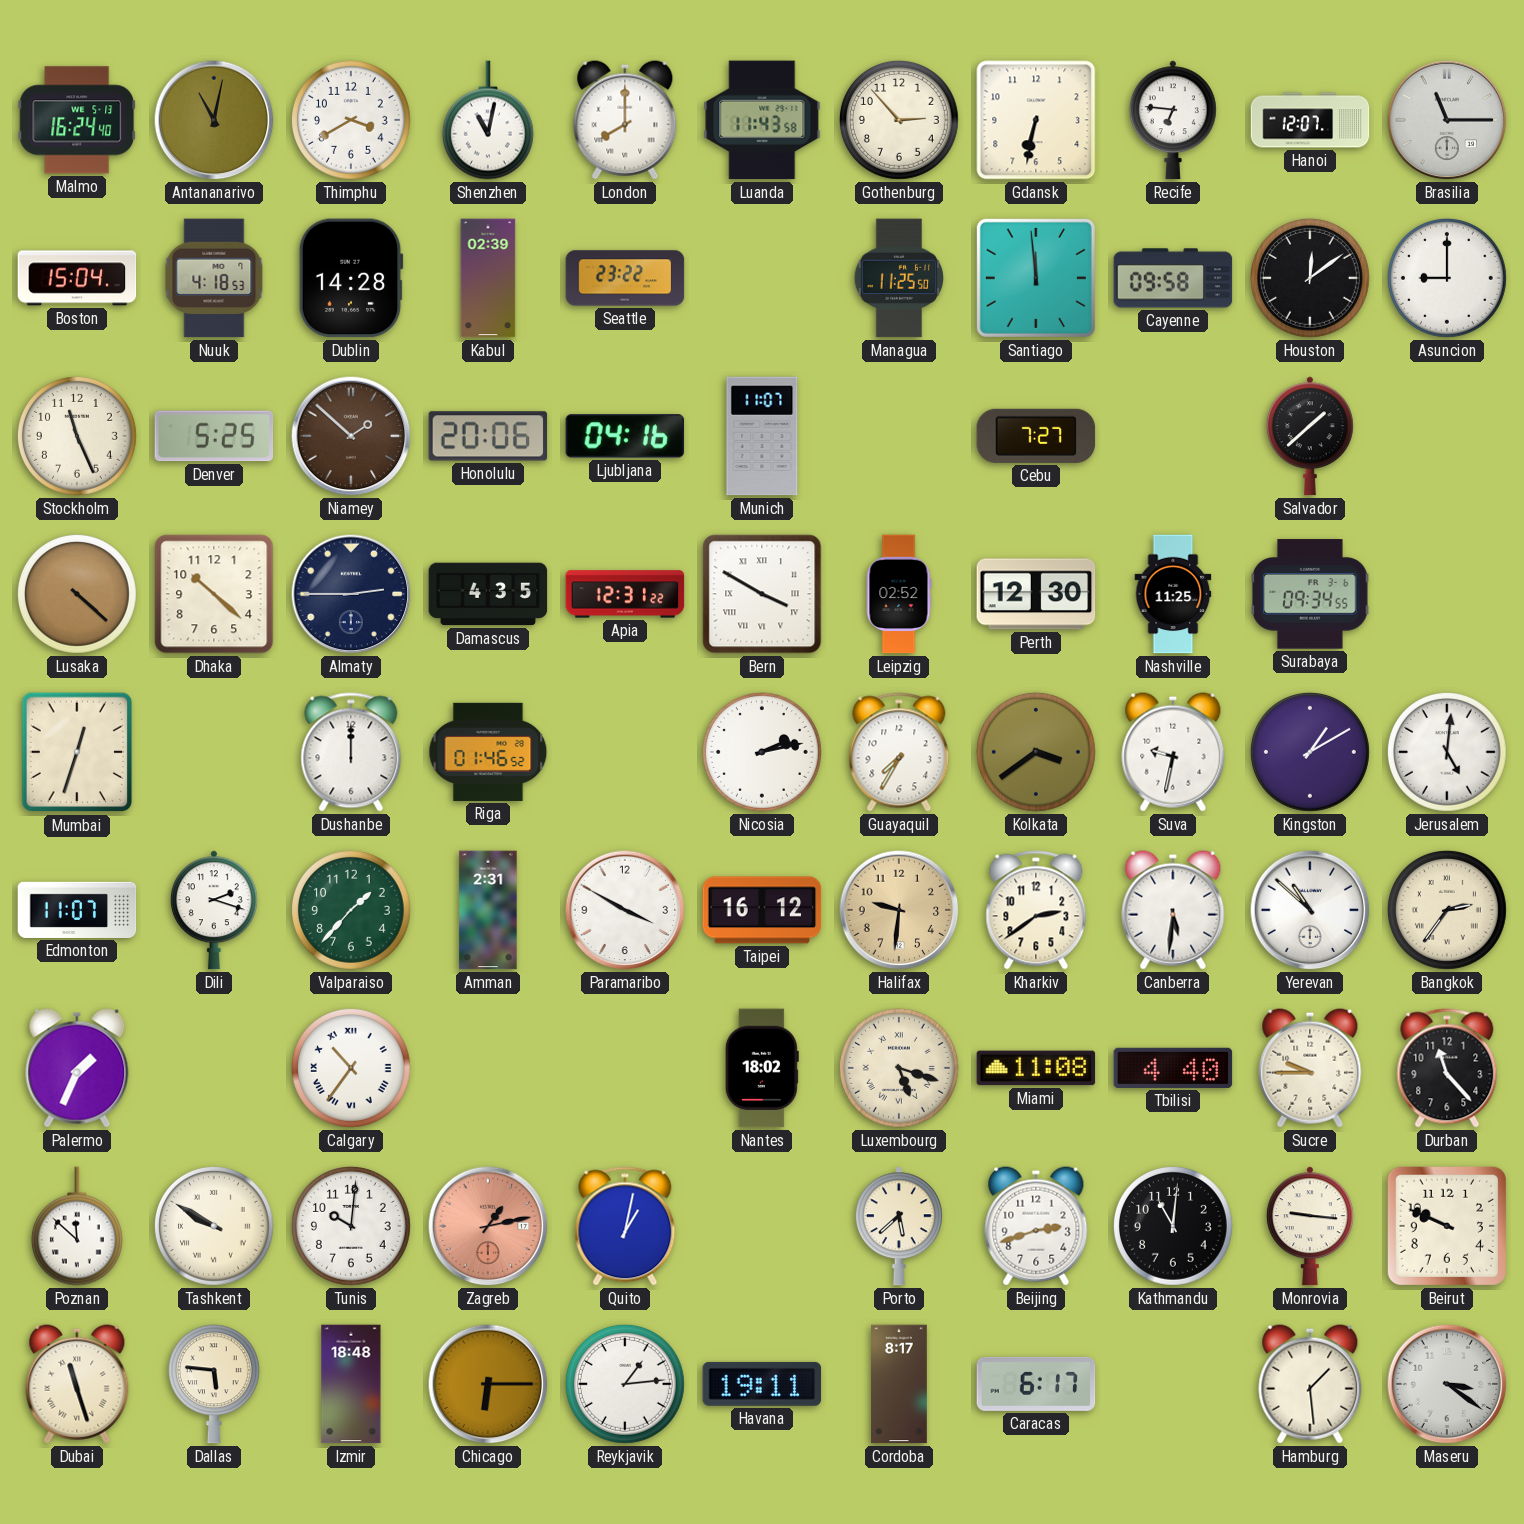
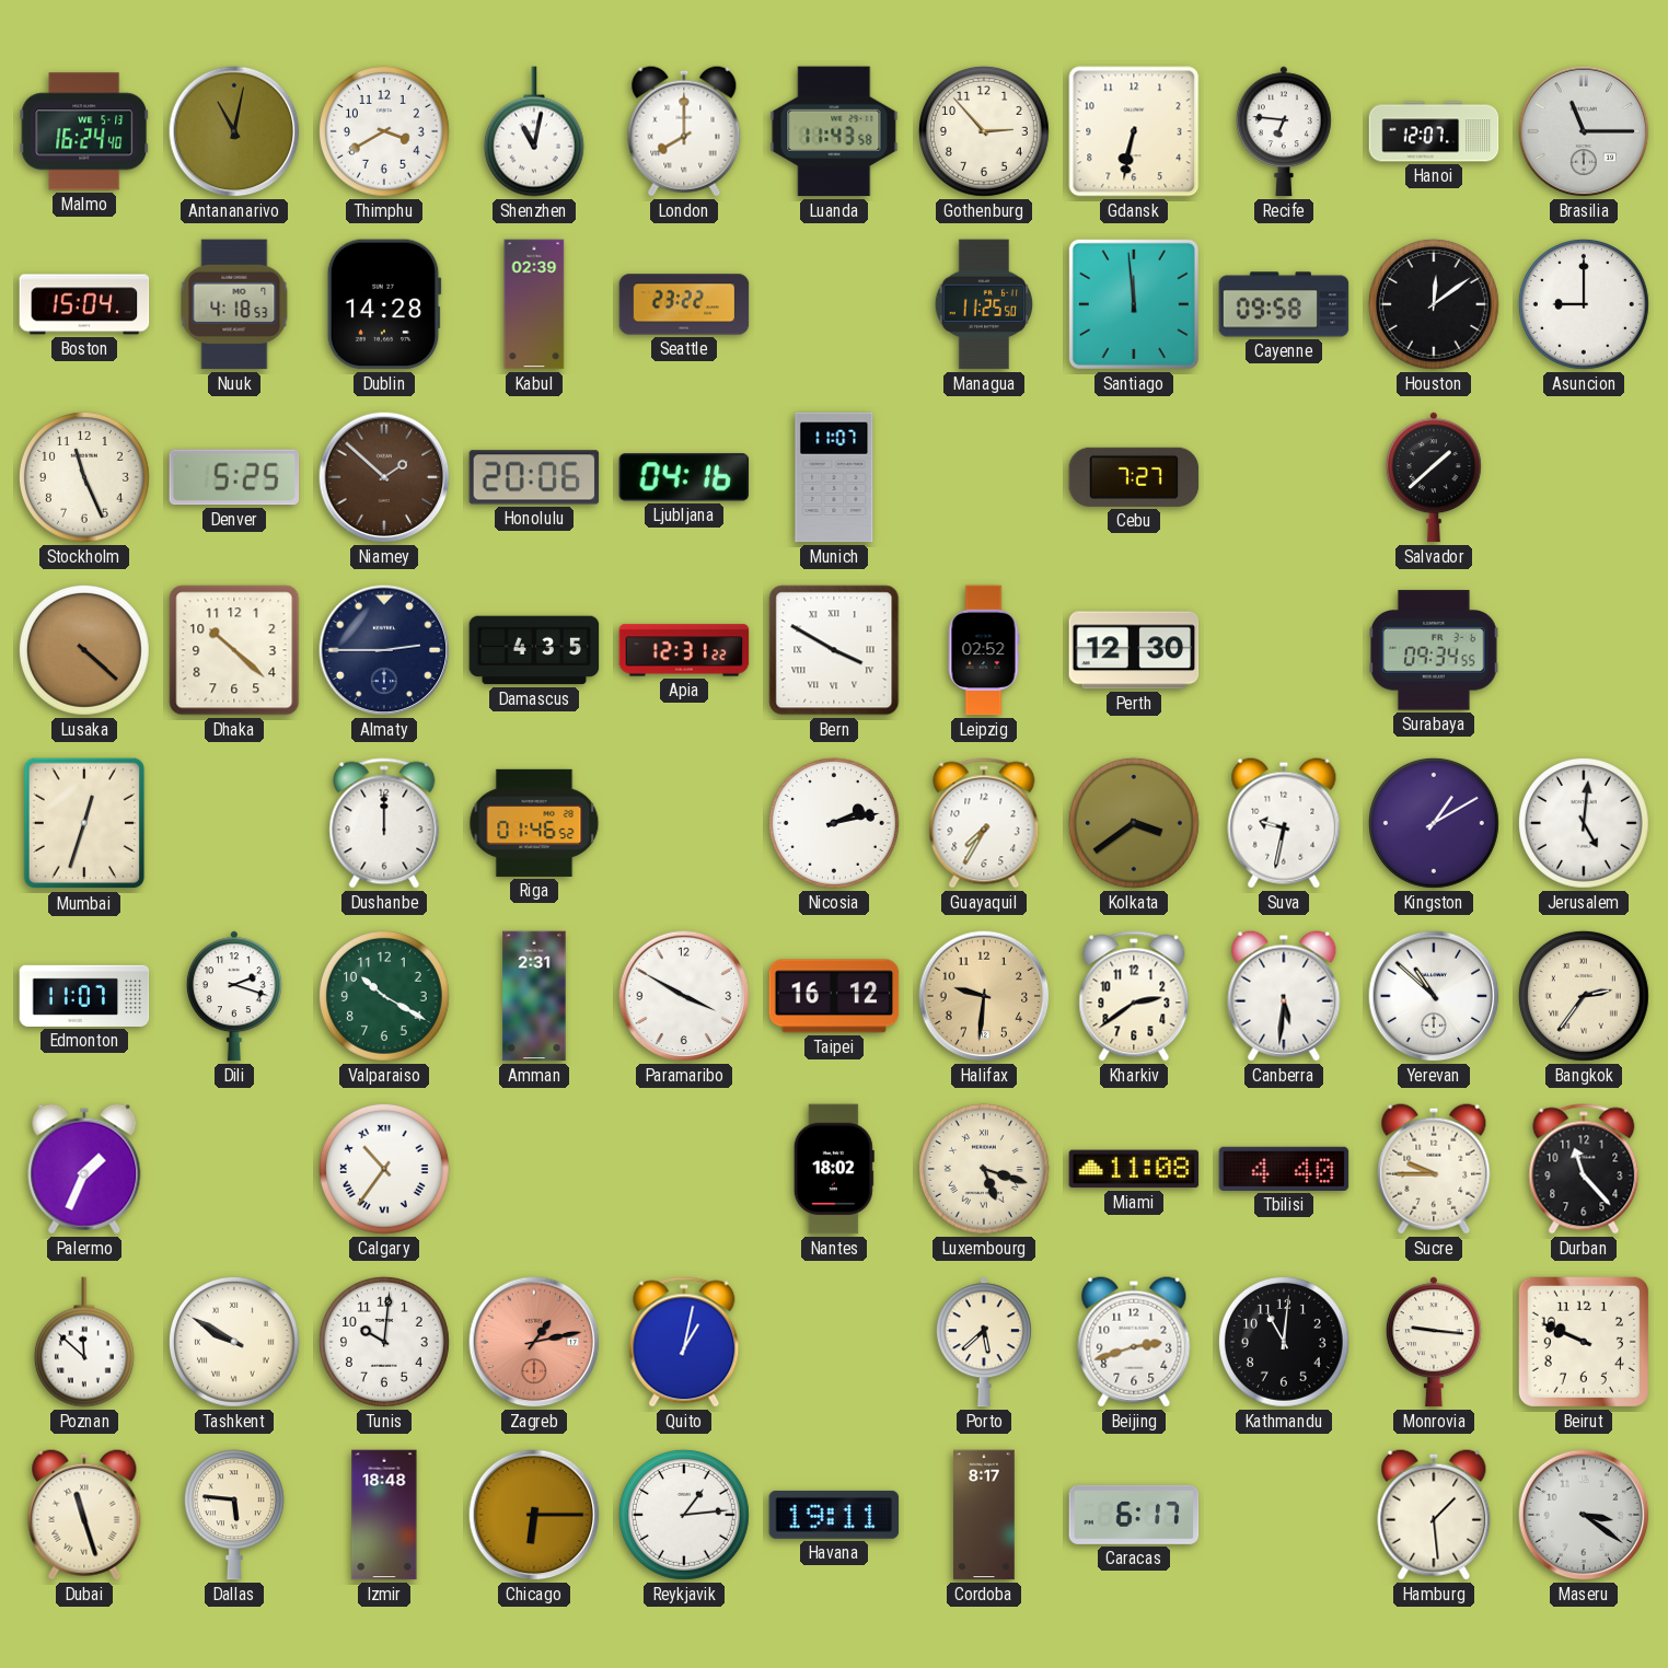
Nashville: 11:25 -> none (1173, 594)
Valparaiso: 1:37 -> 10:20 (384, 996)
